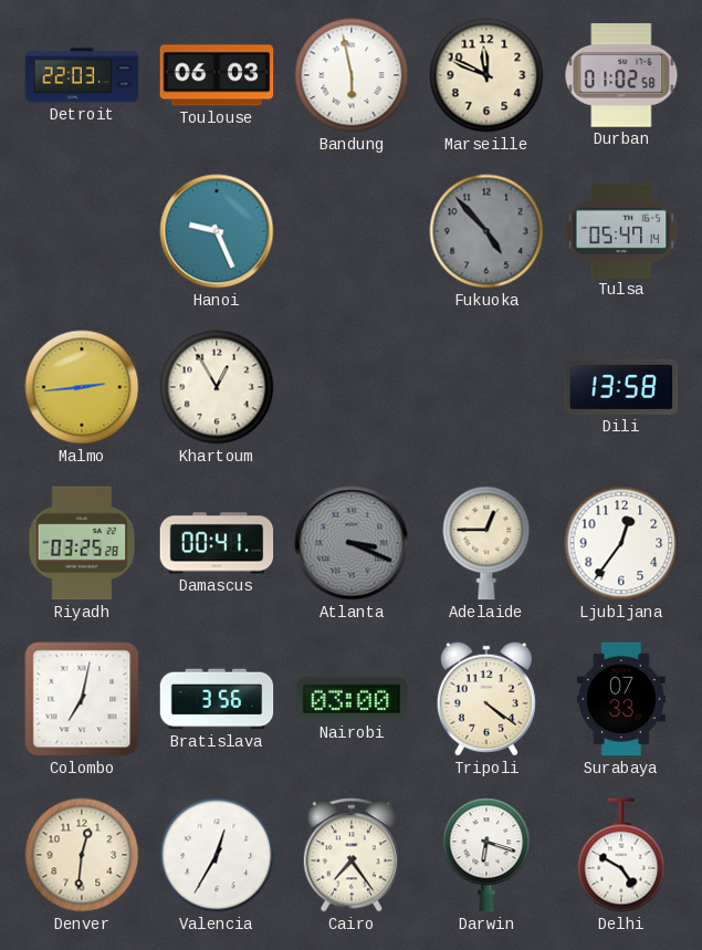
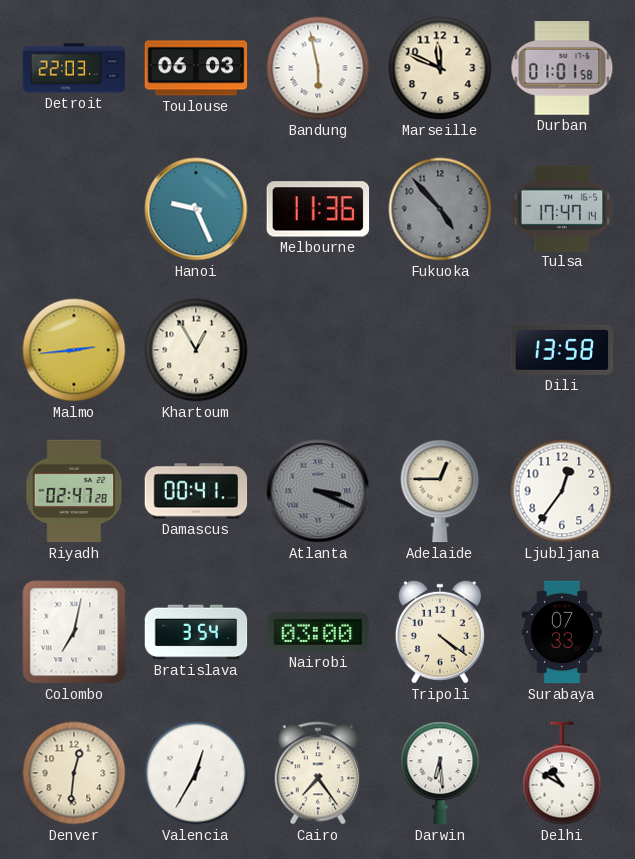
Durban: 01:02 -> 01:01 (562, 68)
Melbourne: none -> 11:36 (318, 209)
Tulsa: 05:47 -> 17:47 (562, 208)
Riyadh: 03:25 -> 02:47 (74, 491)
Bratislava: 3:56 -> 3:54 (196, 632)
Darwin: 6:18 -> 6:29 (440, 773)
Delhi: 4:50 -> 10:50 (562, 773)
